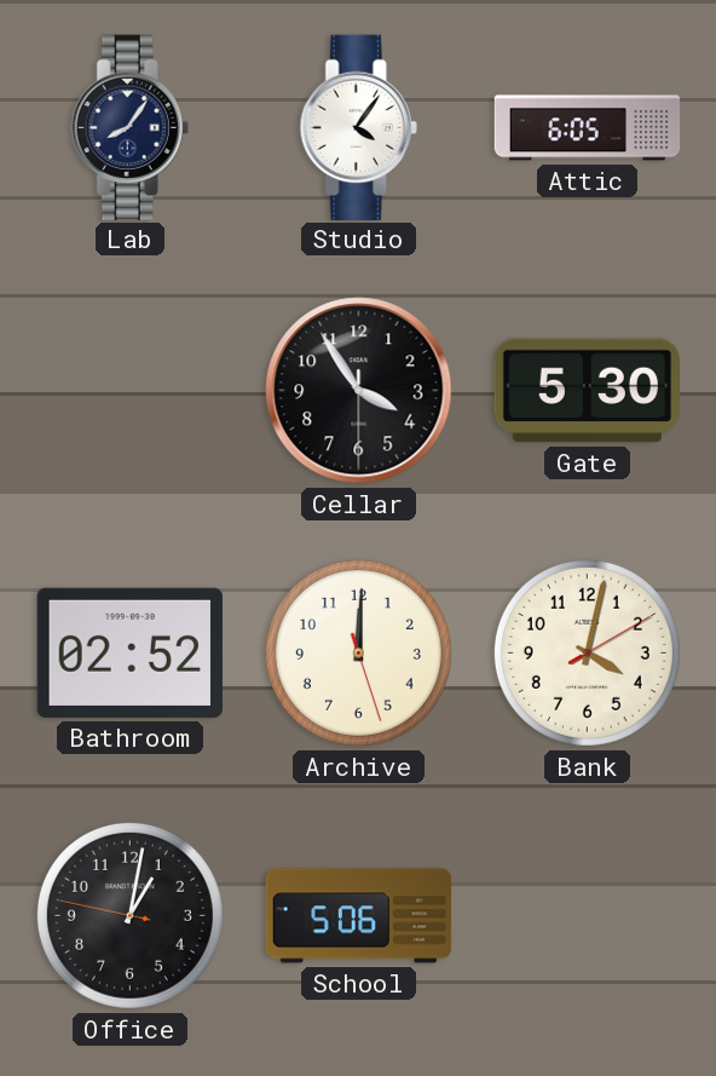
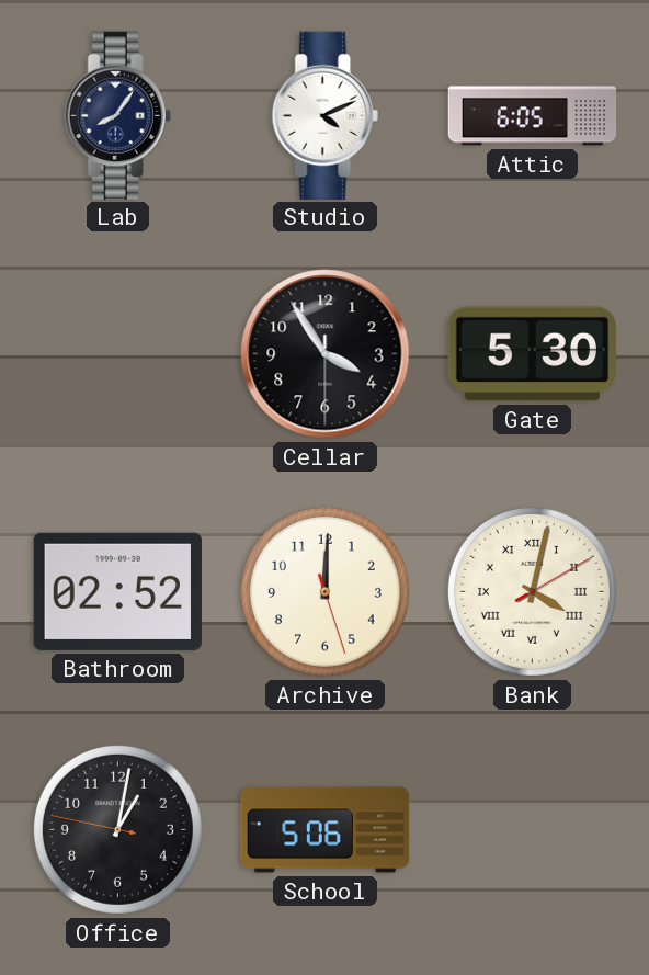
Studio: 4:06 -> 4:11 (324, 115)
Bank numerals: Arabic -> Roman (532, 591)
